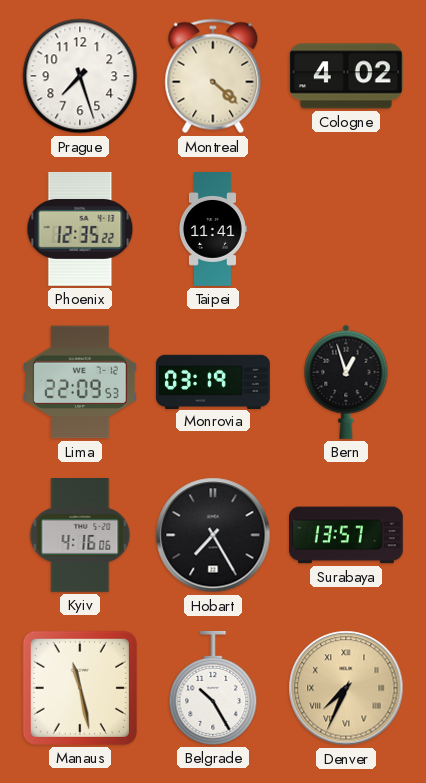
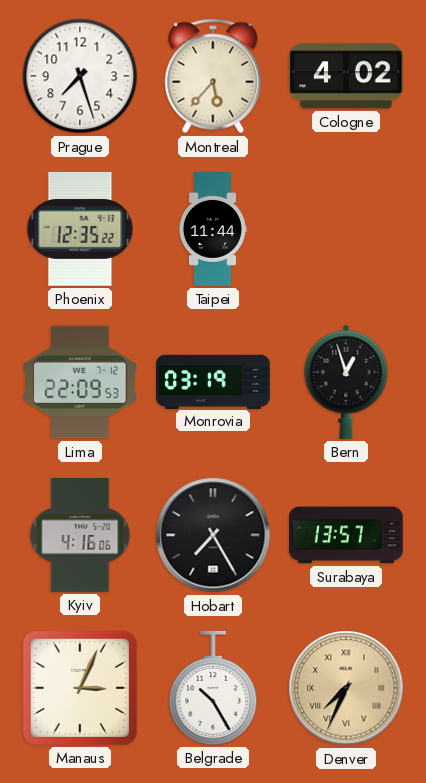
Montreal: 4:22 -> 5:37 (213, 76)
Taipei: 11:41 -> 11:44 (213, 230)
Manaus: 11:28 -> 3:04 (80, 688)
